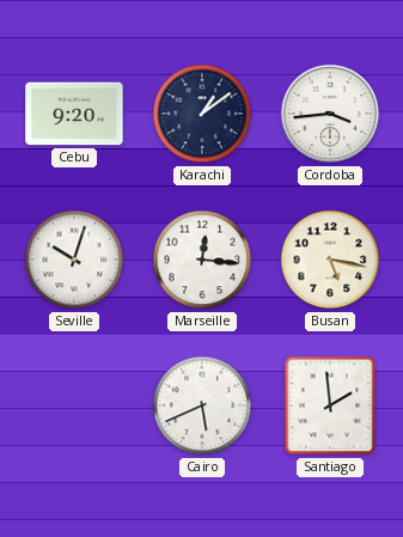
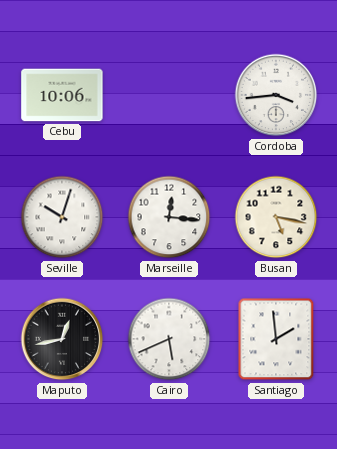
Cebu: 9:20 -> 10:06 (62, 95)
Karachi: 1:09 -> none (202, 114)
Maputo: none -> 12:43 (62, 339)
